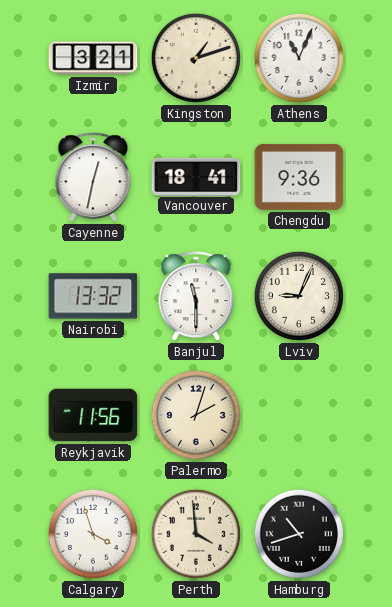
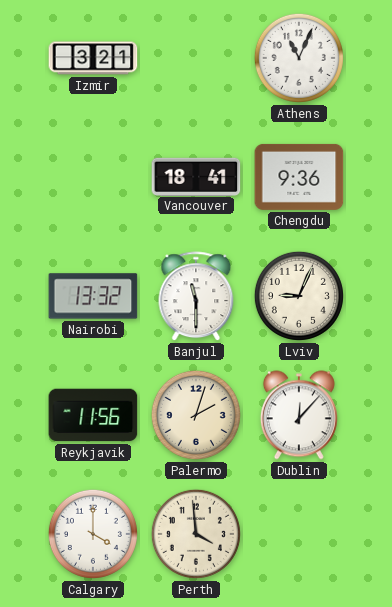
Kingston: 1:12 -> none (196, 58)
Cayenne: 12:32 -> none (93, 178)
Dublin: none -> 12:07 (299, 415)
Calgary: 3:57 -> 4:00 (93, 534)
Hamburg: 10:42 -> none (299, 534)
